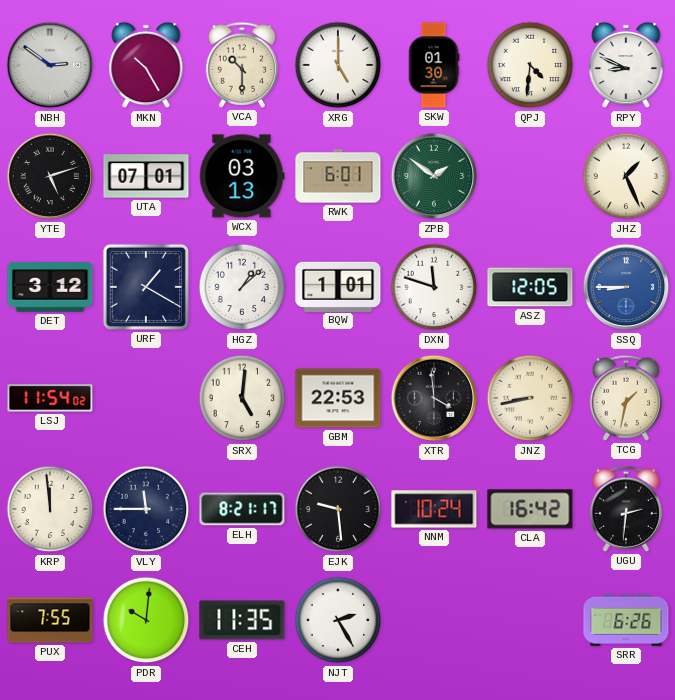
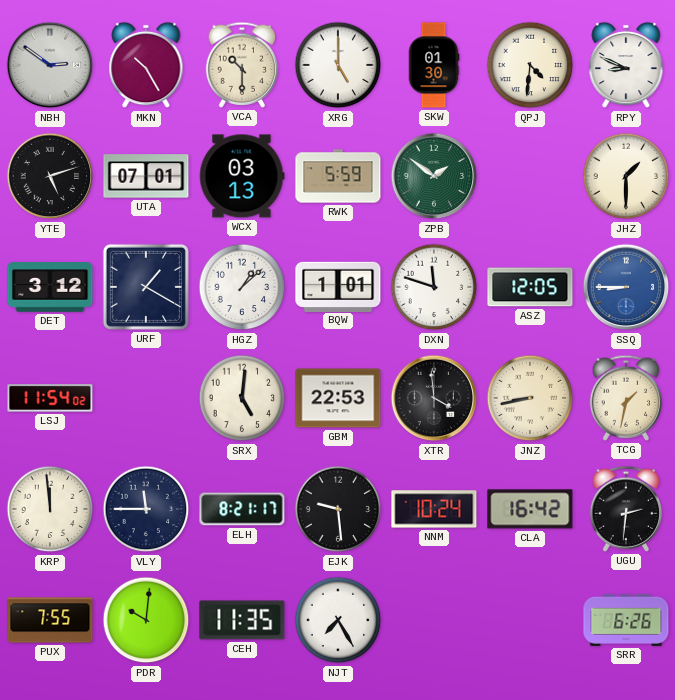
RWK: 6:01 -> 5:59 (338, 176)
JHZ: 1:26 -> 1:30 (626, 176)
NJT: 2:25 -> 7:25 (338, 620)
